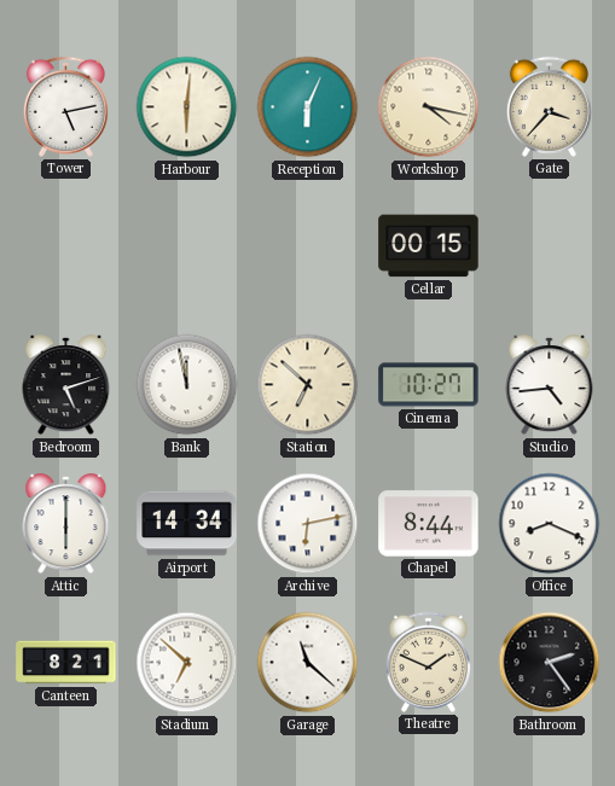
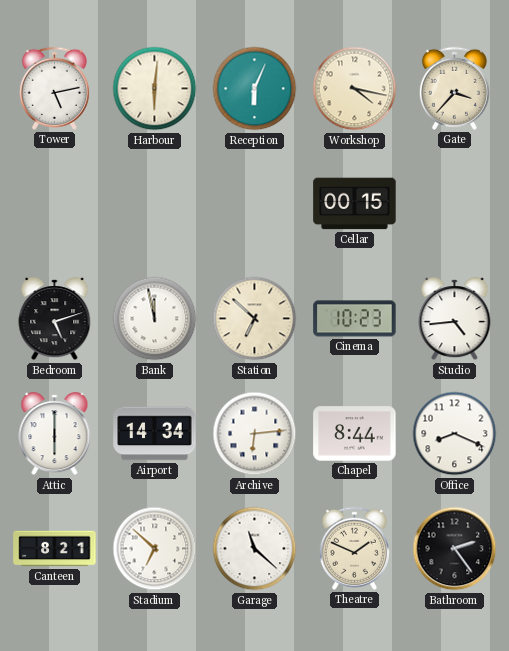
Cinema: 10:27 -> 10:23 (355, 319)
Archive: 6:13 -> 6:14 (255, 434)
